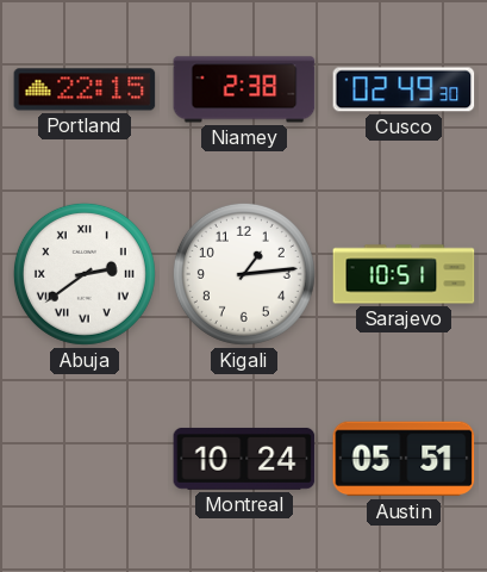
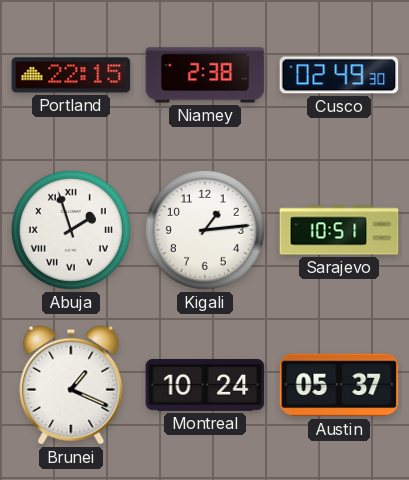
Abuja: 2:39 -> 1:57 (71, 230)
Brunei: none -> 1:19 (71, 385)
Austin: 05:51 -> 05:37 (339, 385)
